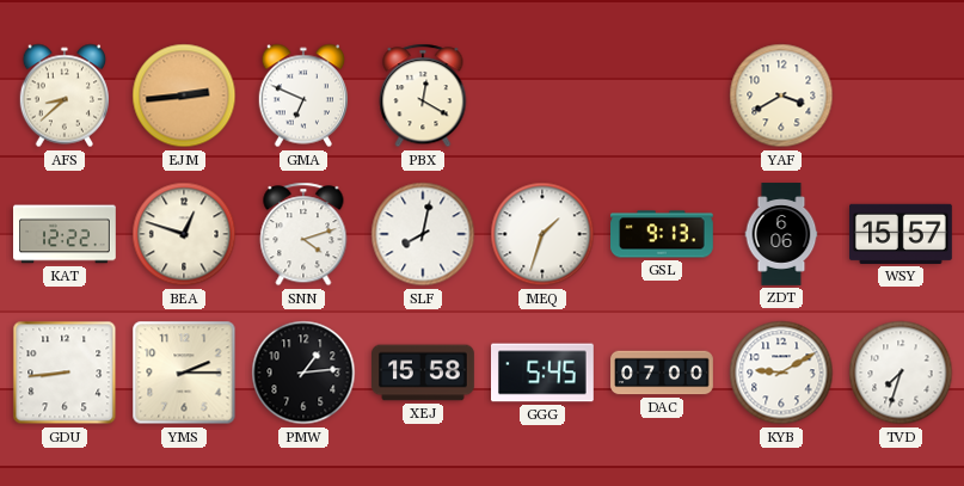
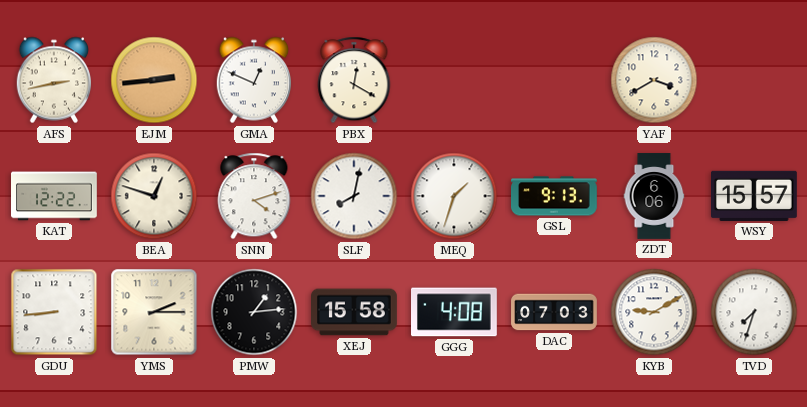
AFS: 8:38 -> 2:43 (53, 80)
GMA: 6:49 -> 12:49 (253, 80)
GGG: 5:45 -> 4:08 (455, 312)
DAC: 07:00 -> 07:03 (554, 312)
